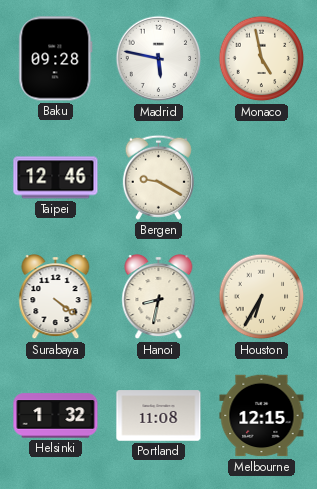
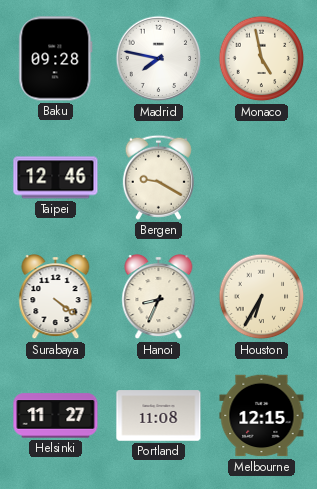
Madrid: 5:47 -> 7:47 (159, 59)
Hanoi: 8:32 -> 8:34 (159, 298)
Helsinki: 1:32 -> 11:27 (56, 416)
